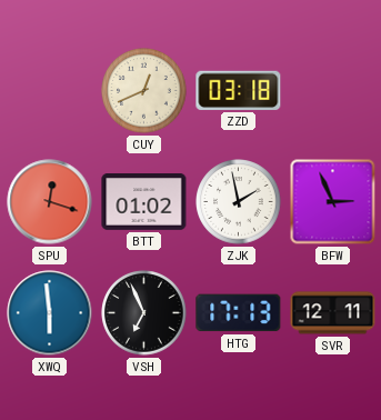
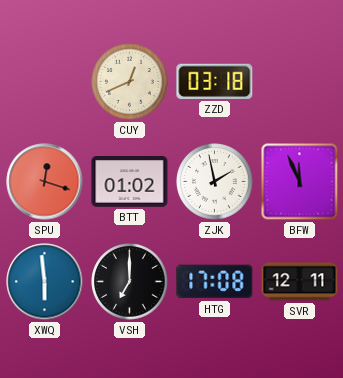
BFW: 2:56 -> 11:56 (300, 182)
VSH: 6:56 -> 7:00 (130, 282)
HTG: 17:13 -> 17:08 (215, 282)
